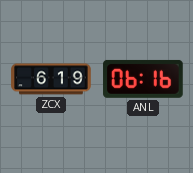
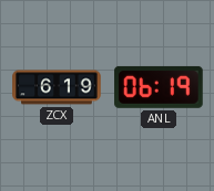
ANL: 06:16 -> 06:19 (159, 87)
